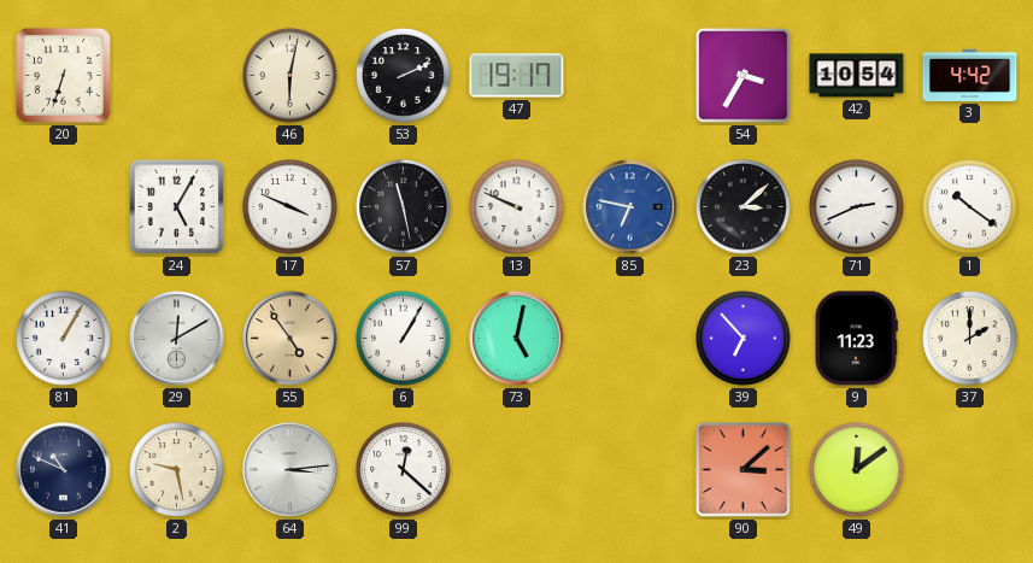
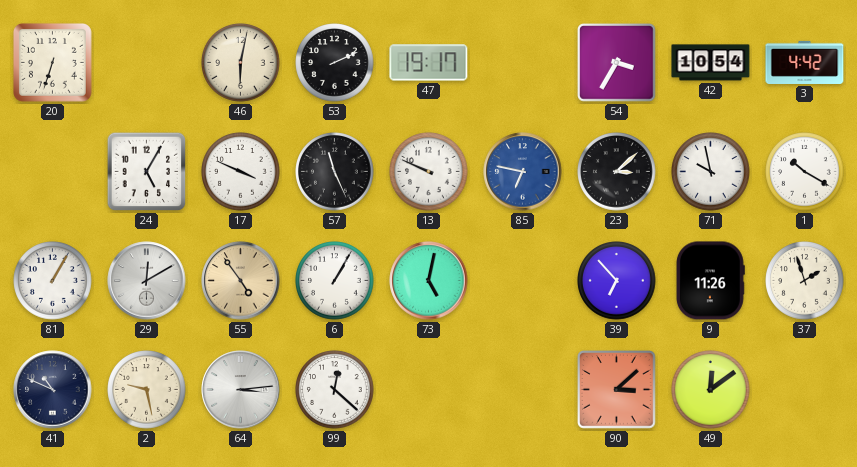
57: 11:28 -> 11:26 (335, 172)
71: 2:41 -> 9:58 (711, 172)
1: 10:21 -> 10:20 (805, 172)
9: 11:23 -> 11:26 (711, 281)
37: 2:00 -> 1:57 (805, 281)
